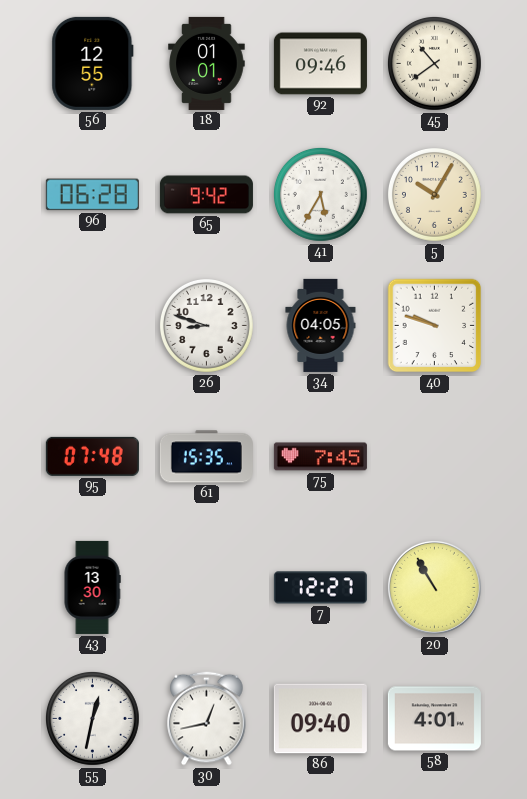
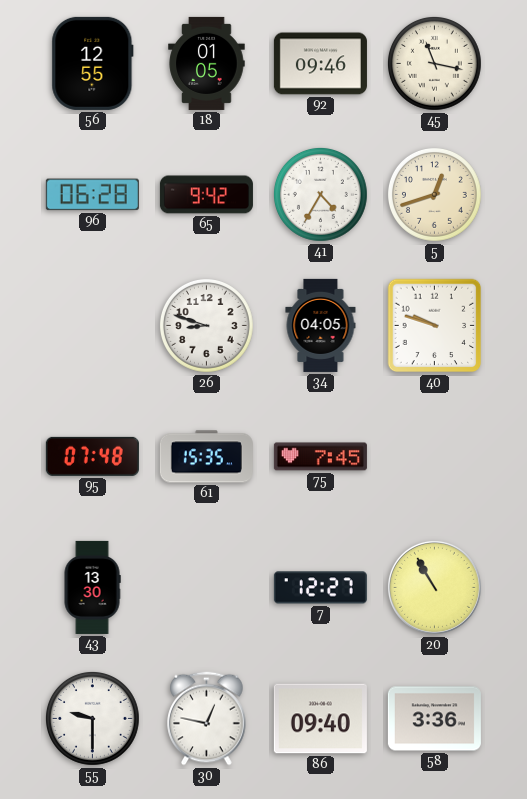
18: 01:01 -> 01:05 (207, 63)
45: 10:39 -> 11:17 (435, 64)
41: 5:35 -> 4:35 (321, 195)
5: 10:05 -> 12:42 (435, 195)
55: 12:32 -> 9:30 (93, 719)
30: 12:43 -> 12:47 (207, 719)
58: 4:01 -> 3:36 (434, 719)
